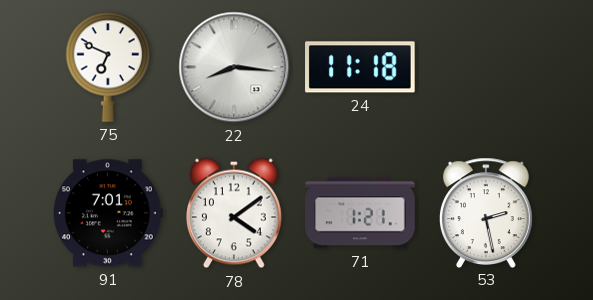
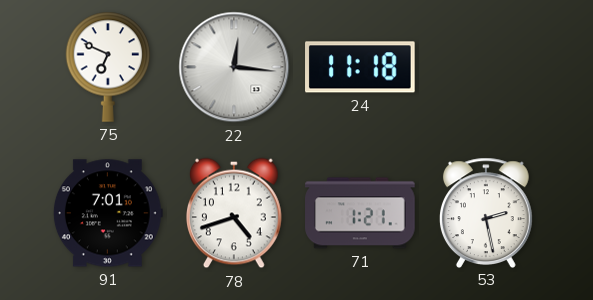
22: 8:16 -> 12:16 (234, 67)
78: 4:09 -> 4:42 (235, 213)
